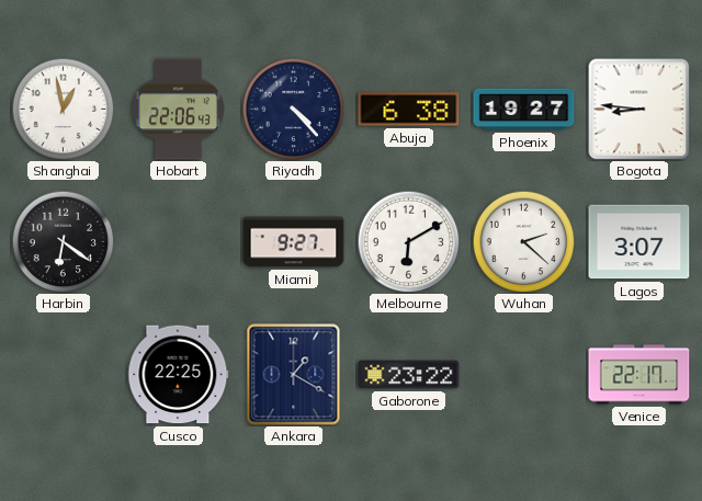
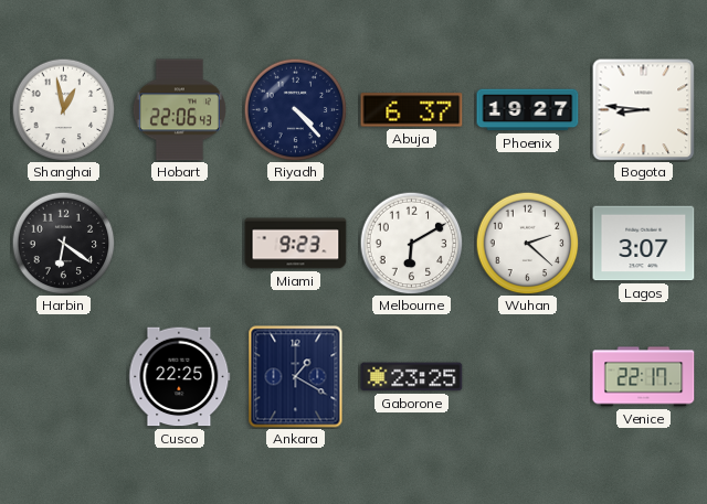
Abuja: 6:38 -> 6:37 (412, 110)
Miami: 9:27 -> 9:23 (296, 244)
Gaborone: 23:22 -> 23:25 (412, 377)
